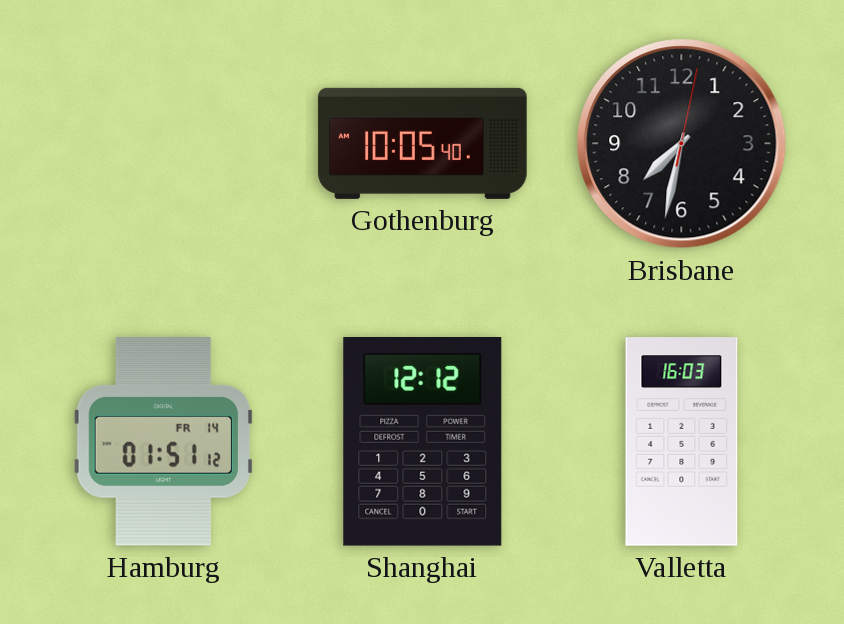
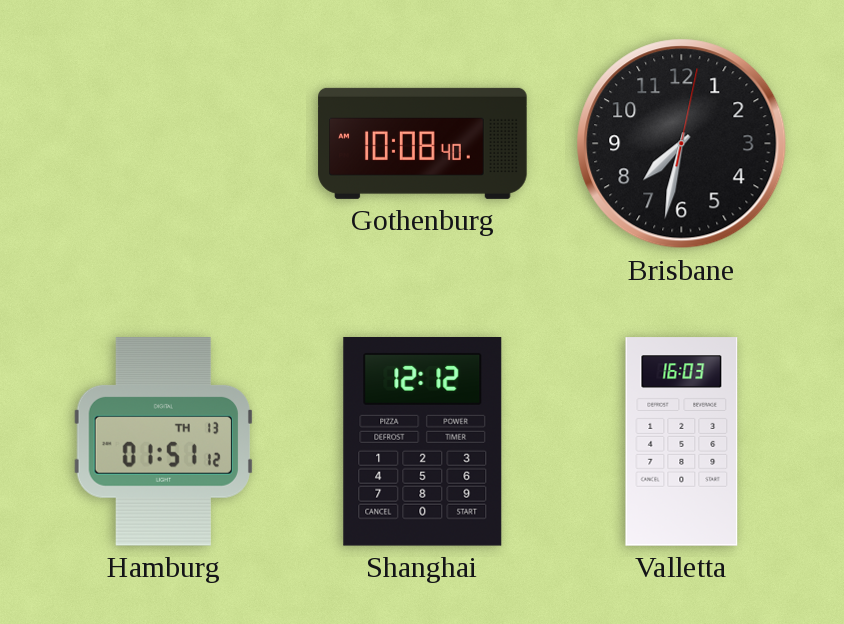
Gothenburg: 10:05 -> 10:08 (423, 143)
Hamburg date: FR 14 -> TH 13 (163, 442)
